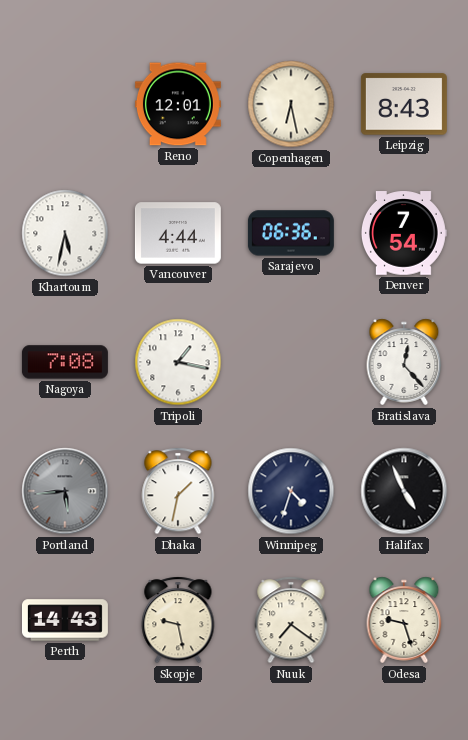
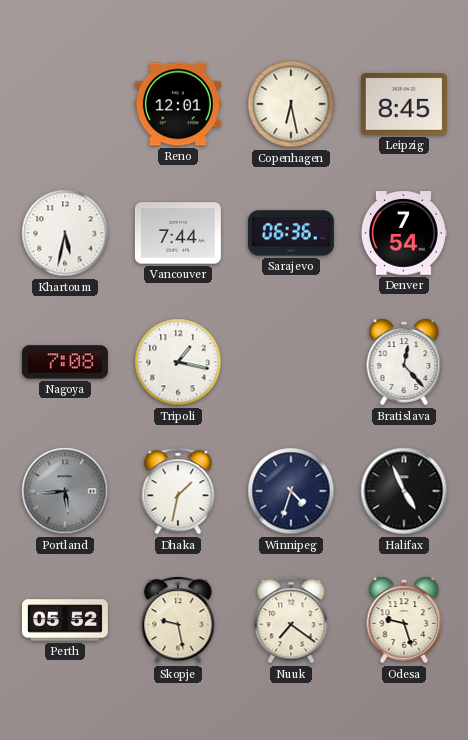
Leipzig: 8:43 -> 8:45 (404, 104)
Vancouver: 4:44 -> 7:44 (178, 233)
Perth: 14:43 -> 05:52 (65, 620)
